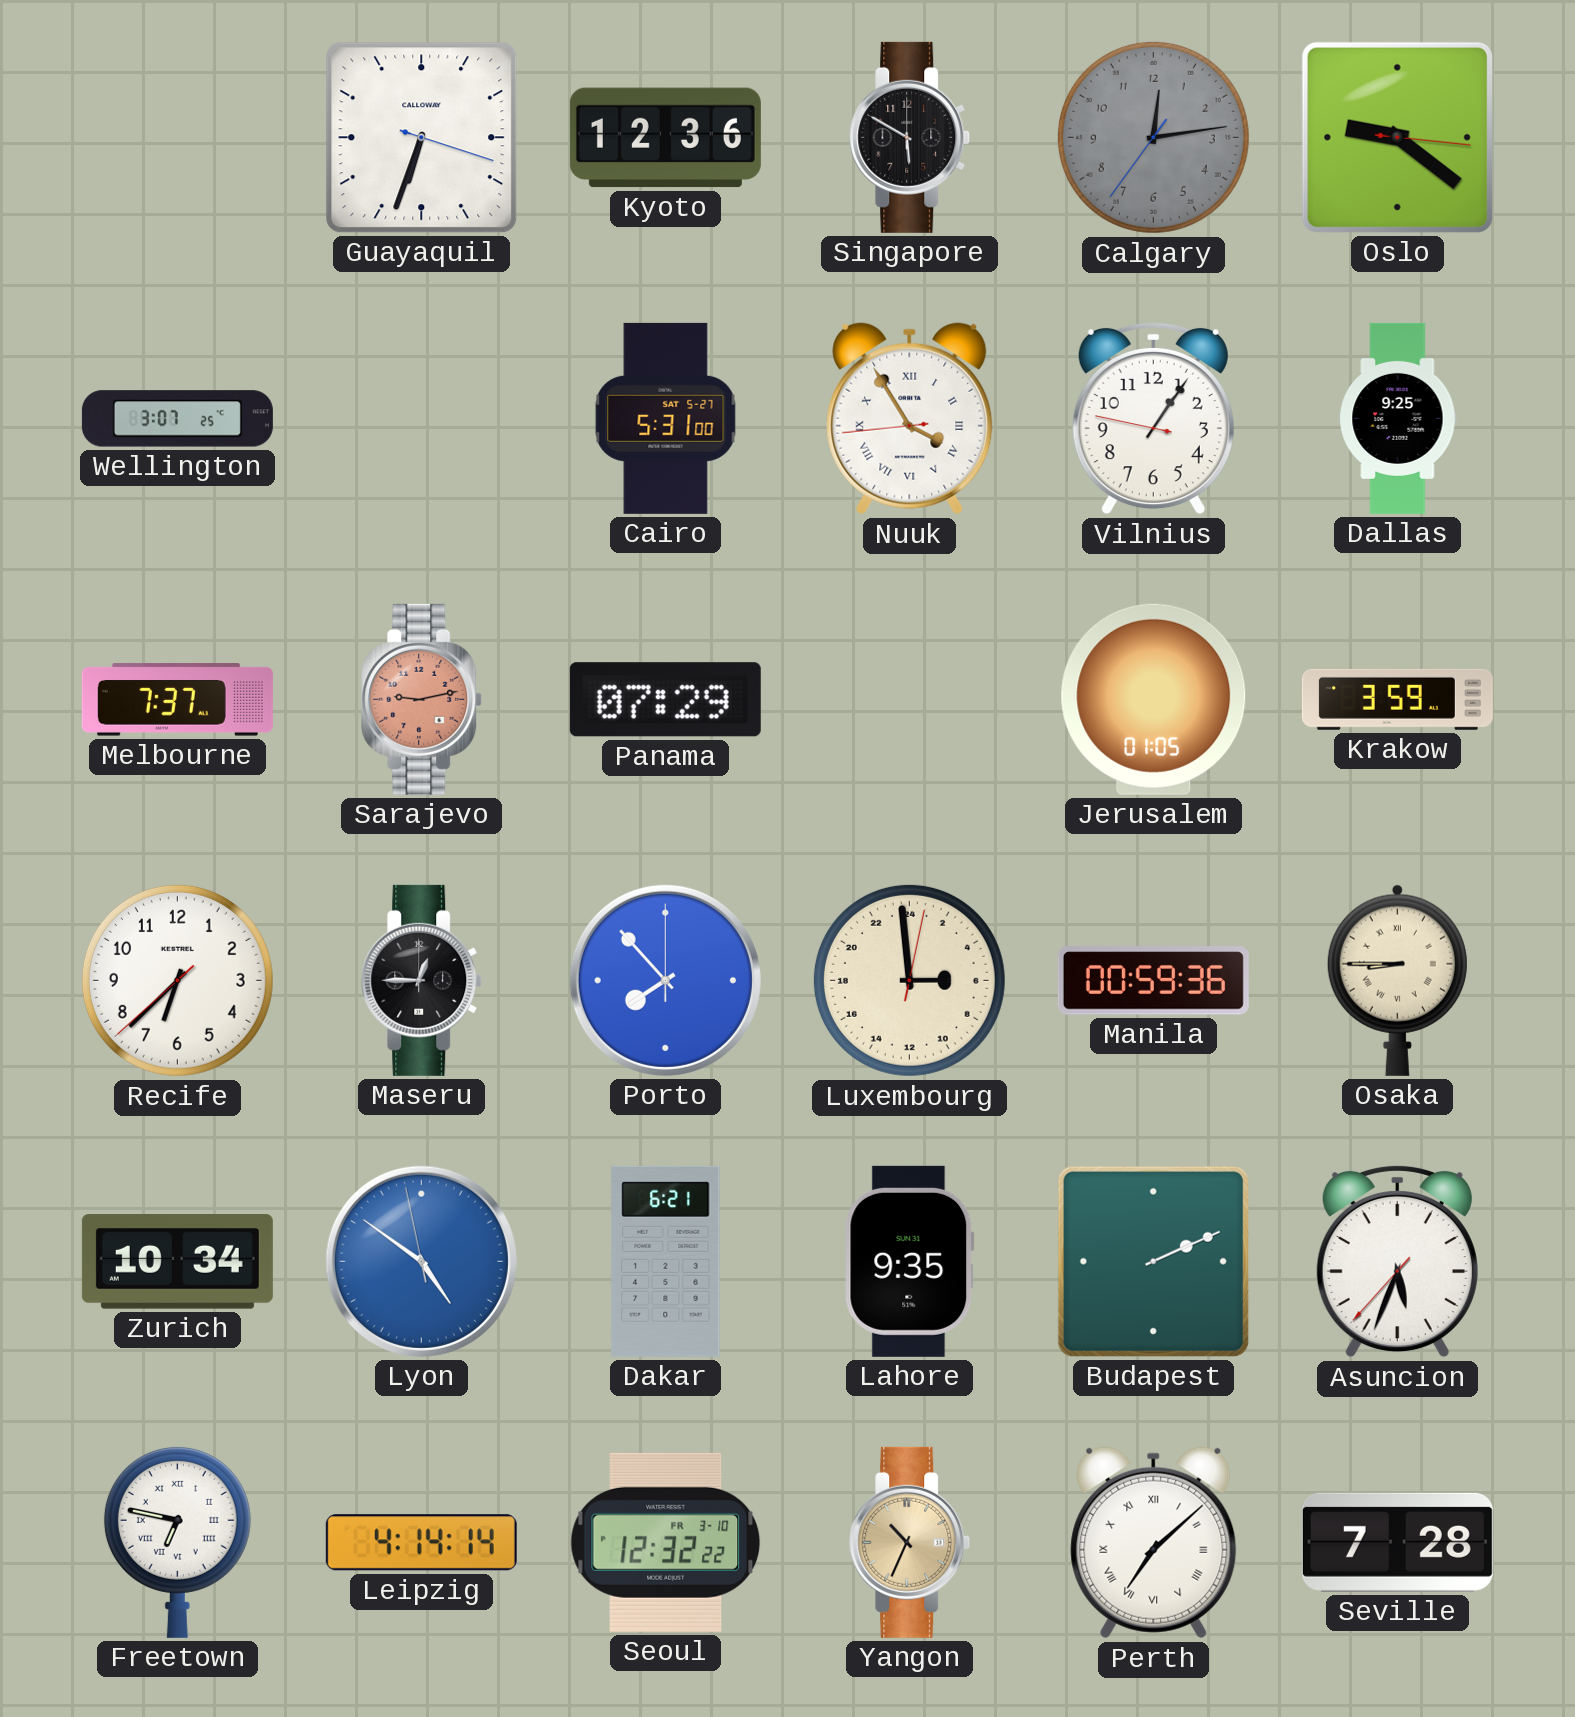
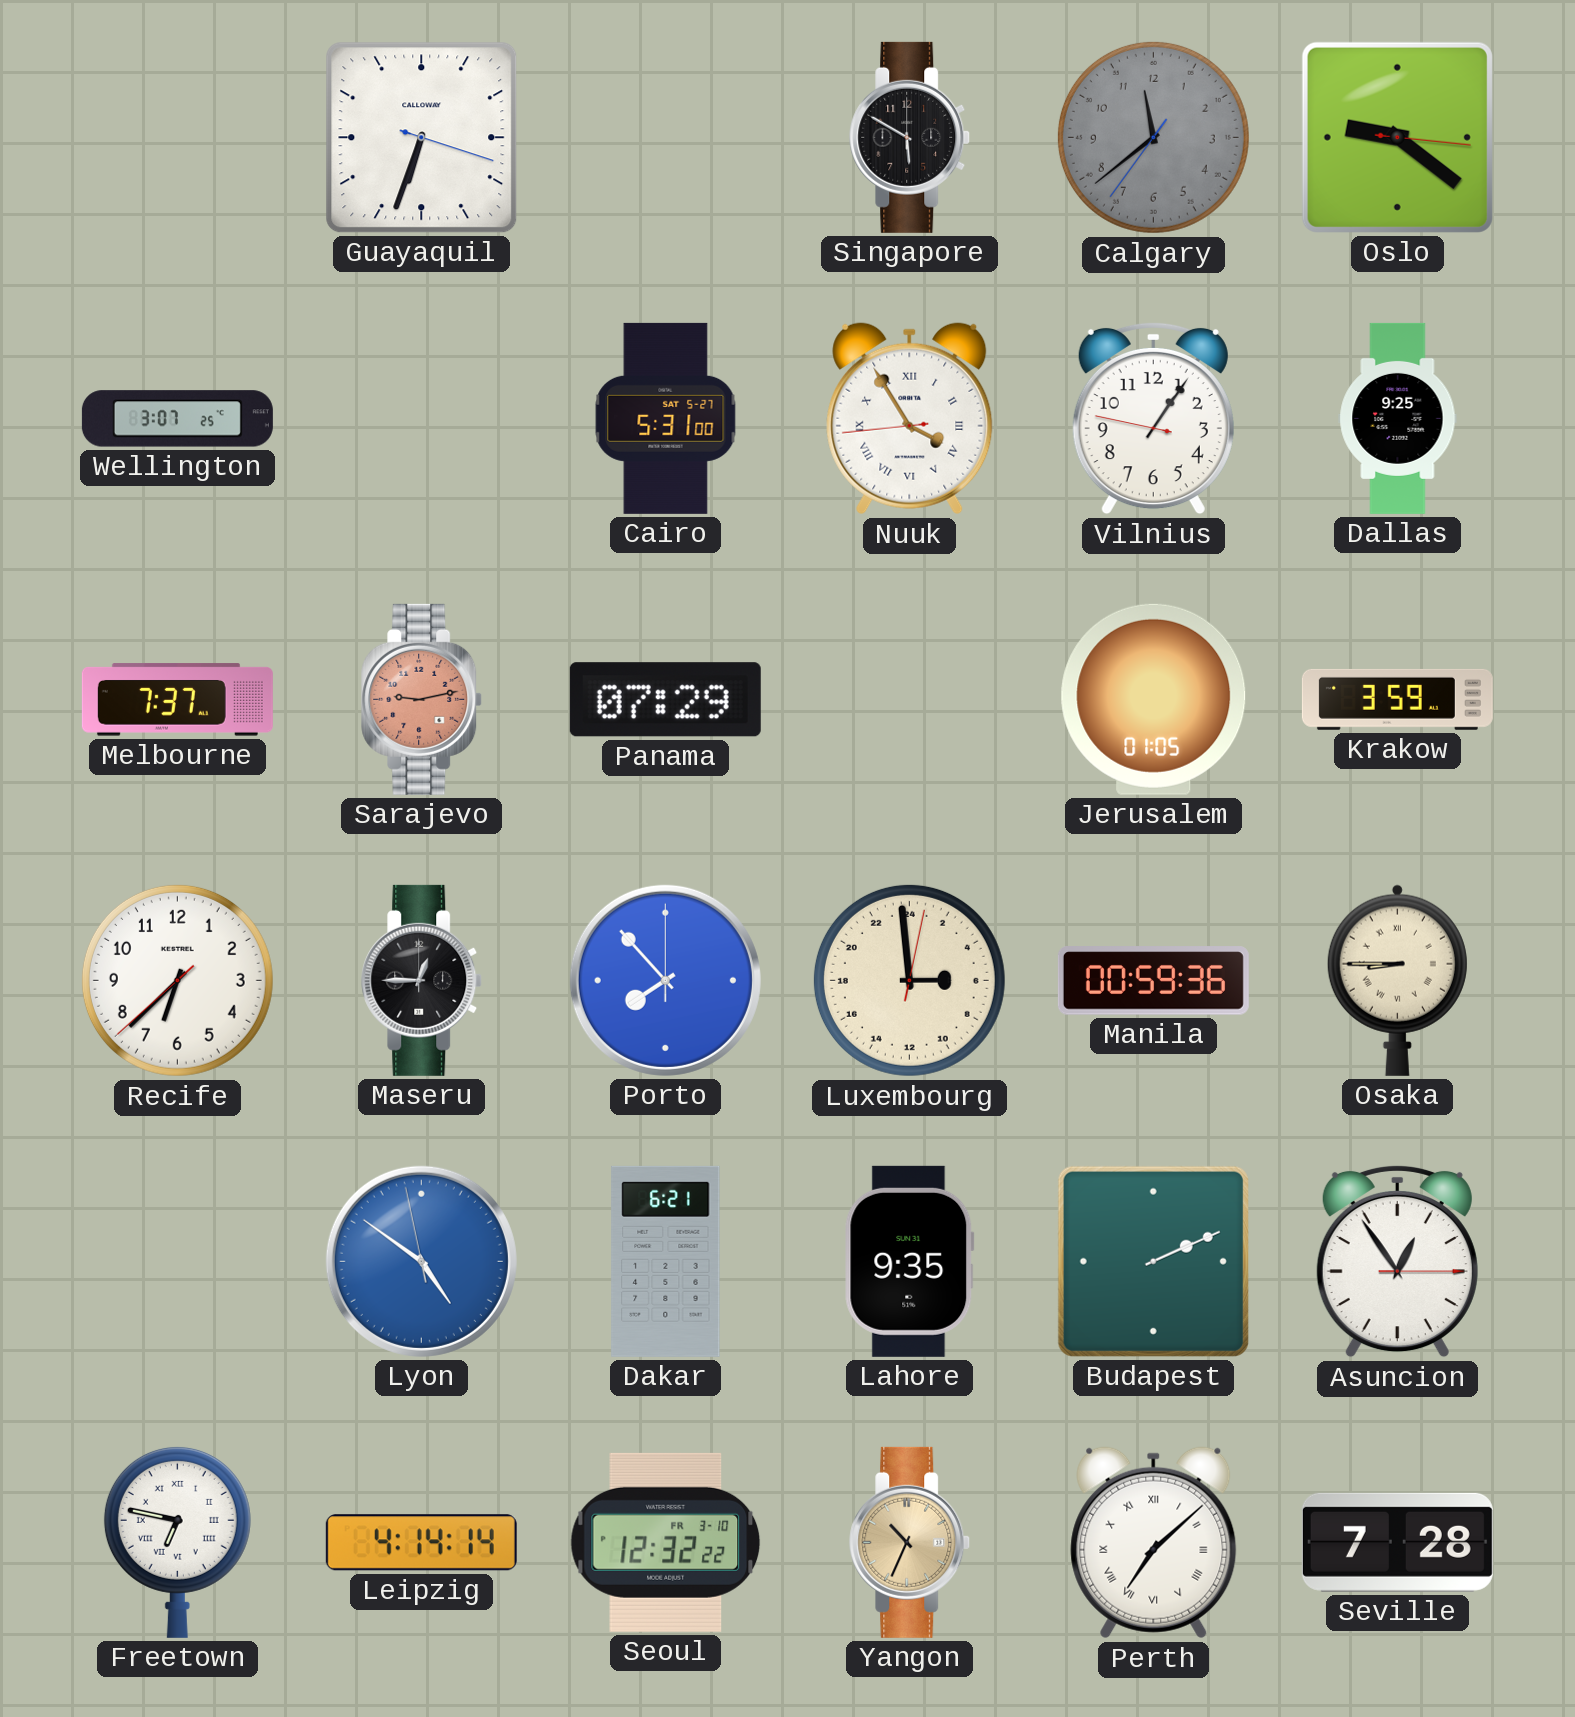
Kyoto: 12:36 -> none (665, 138)
Calgary: 12:13 -> 11:38 (1153, 137)
Zurich: 10:34 -> none (177, 1262)
Asuncion: 5:33 -> 12:54 (1397, 1261)
